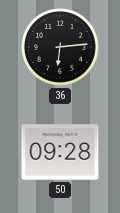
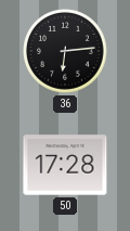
50: 09:28 -> 17:28 (65, 165)
